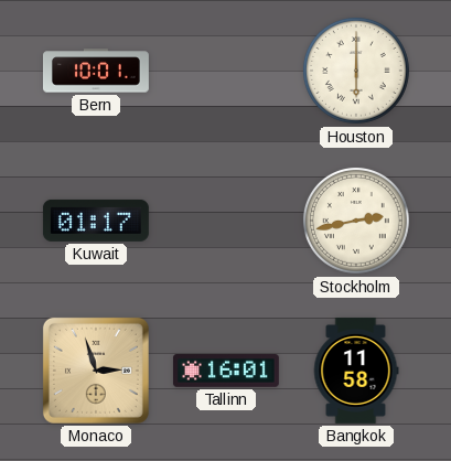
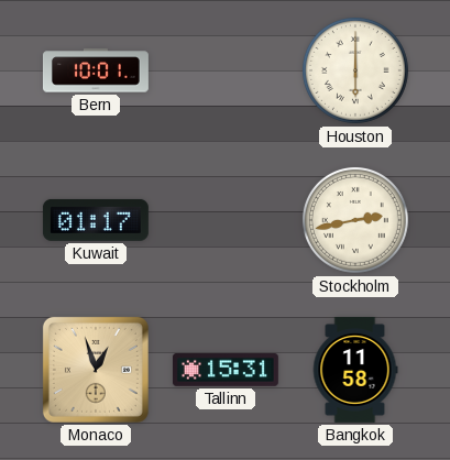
Monaco: 2:57 -> 12:57 (96, 370)
Tallinn: 16:01 -> 15:31 (226, 371)
